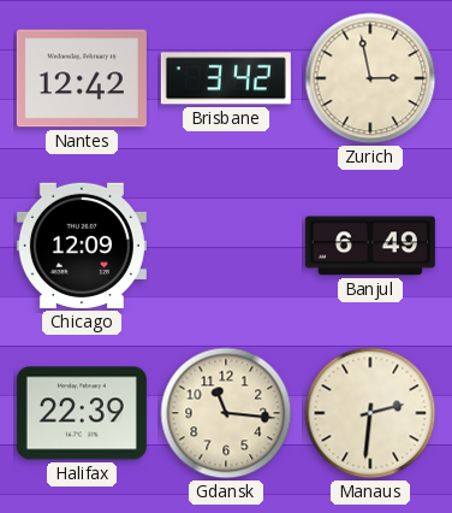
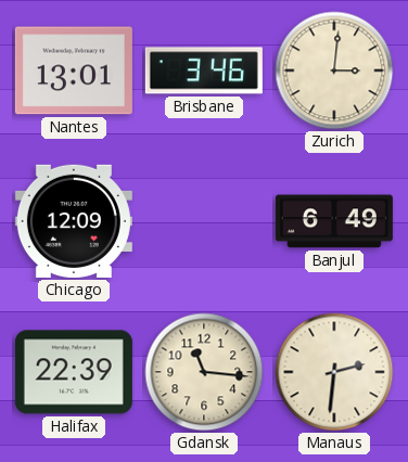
Nantes: 12:42 -> 13:01 (74, 70)
Brisbane: 3:42 -> 3:46 (204, 70)
Zurich: 2:58 -> 3:01 (334, 70)
